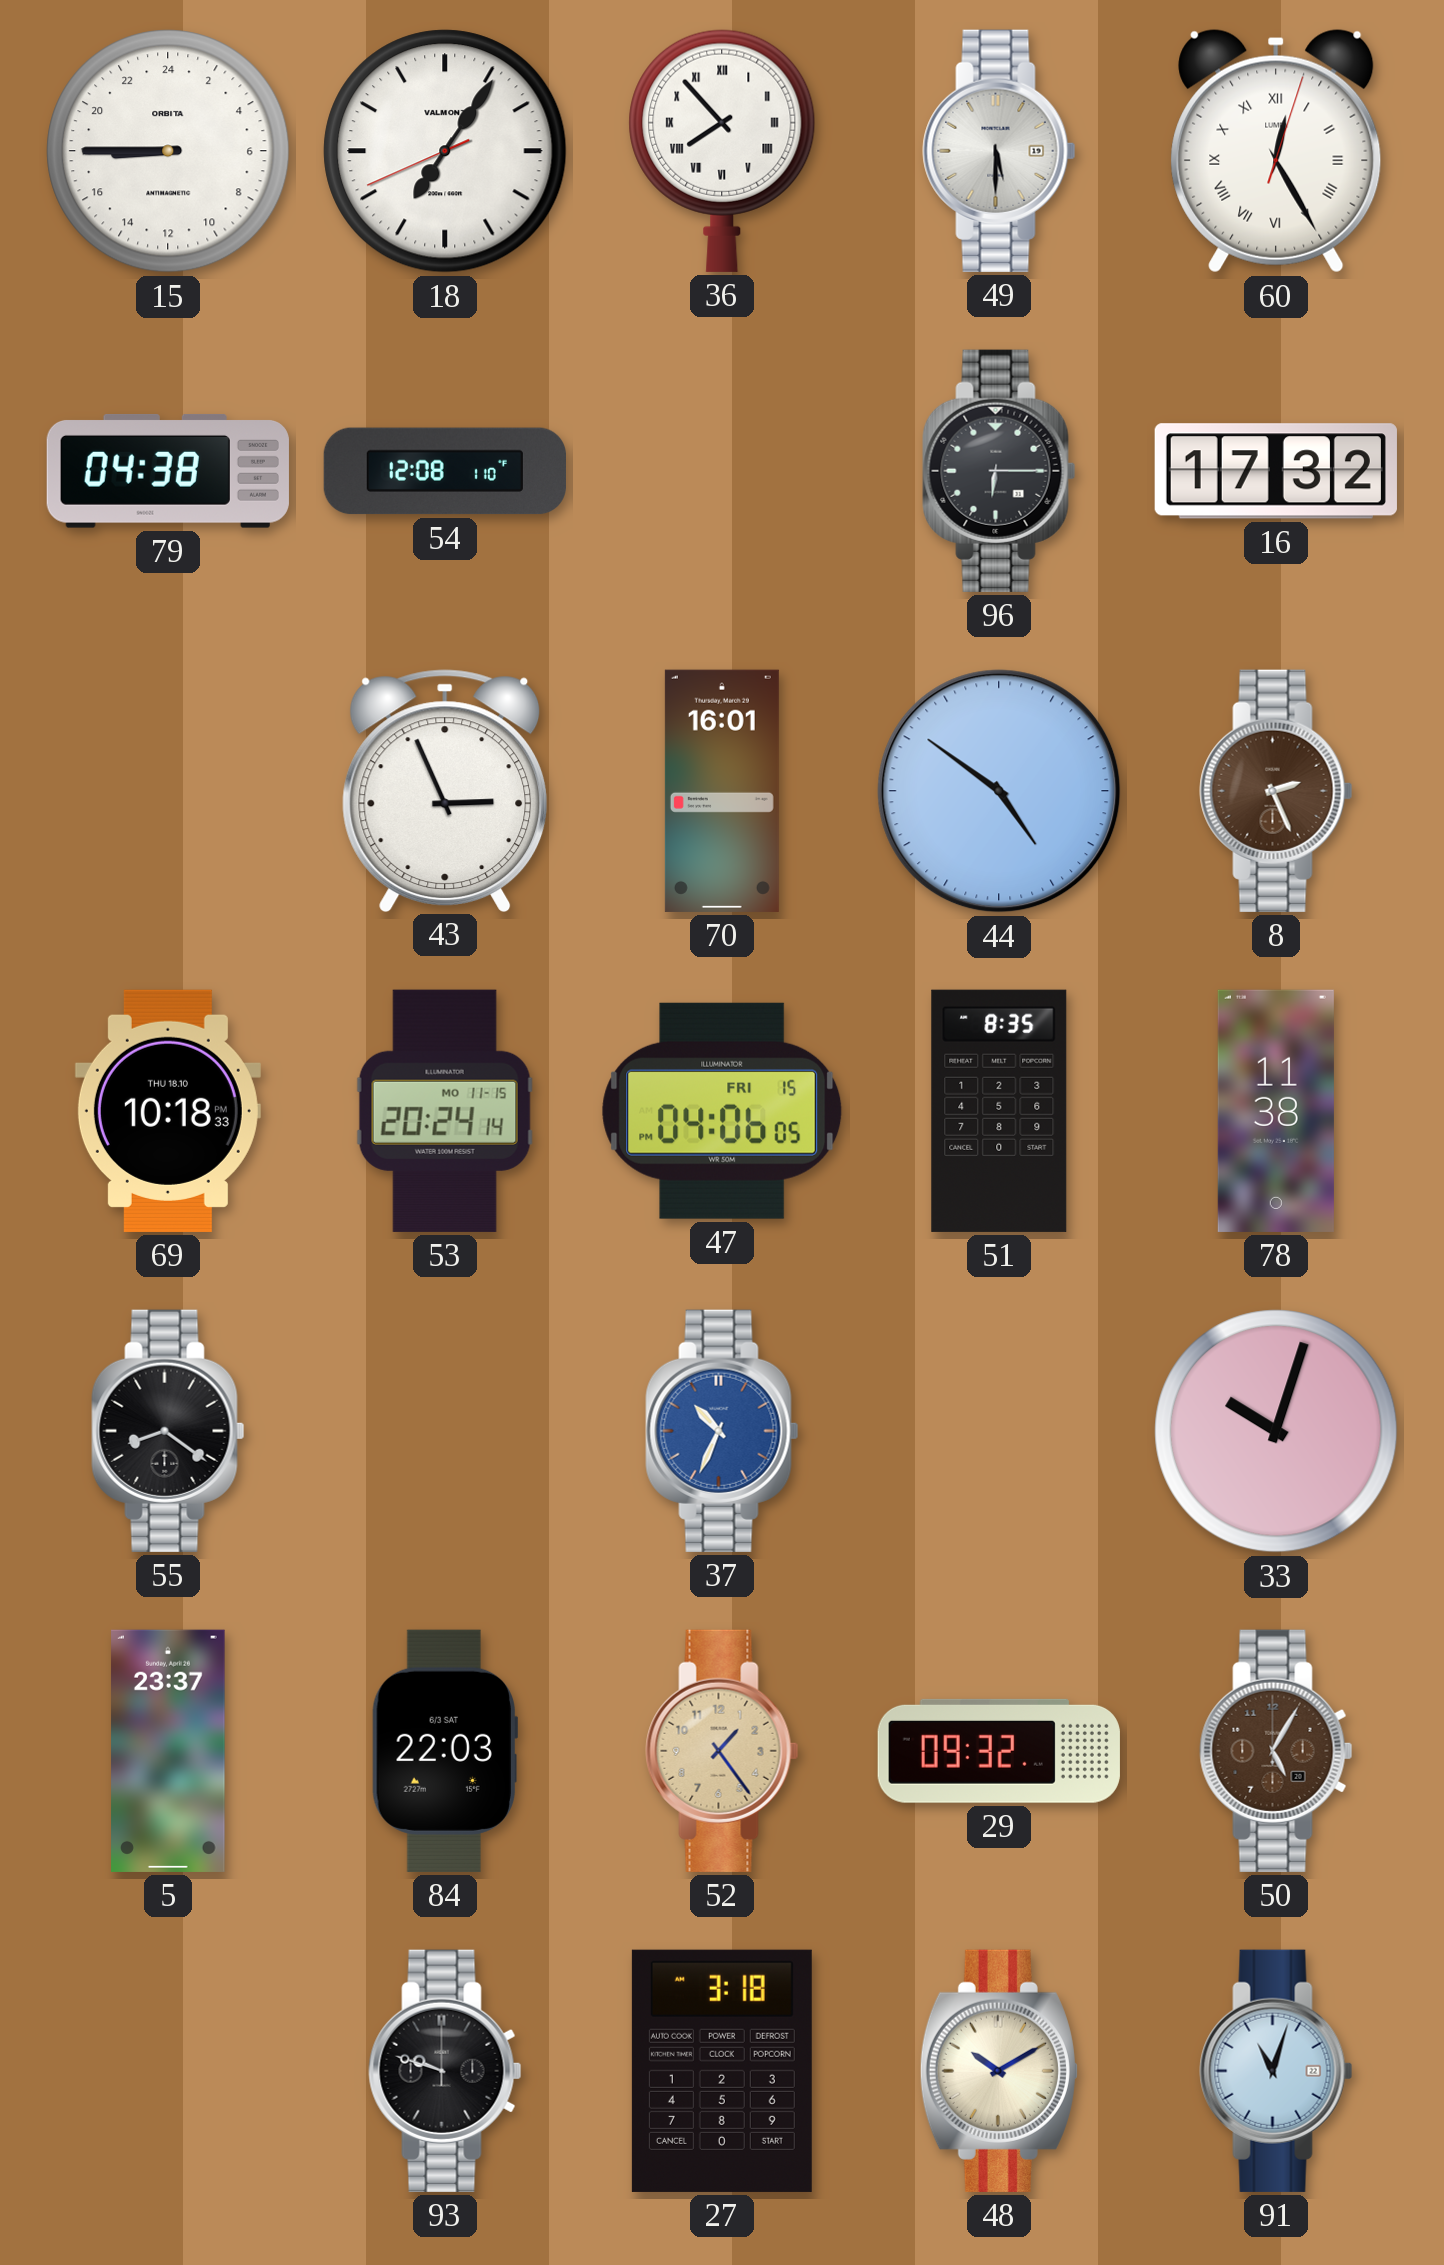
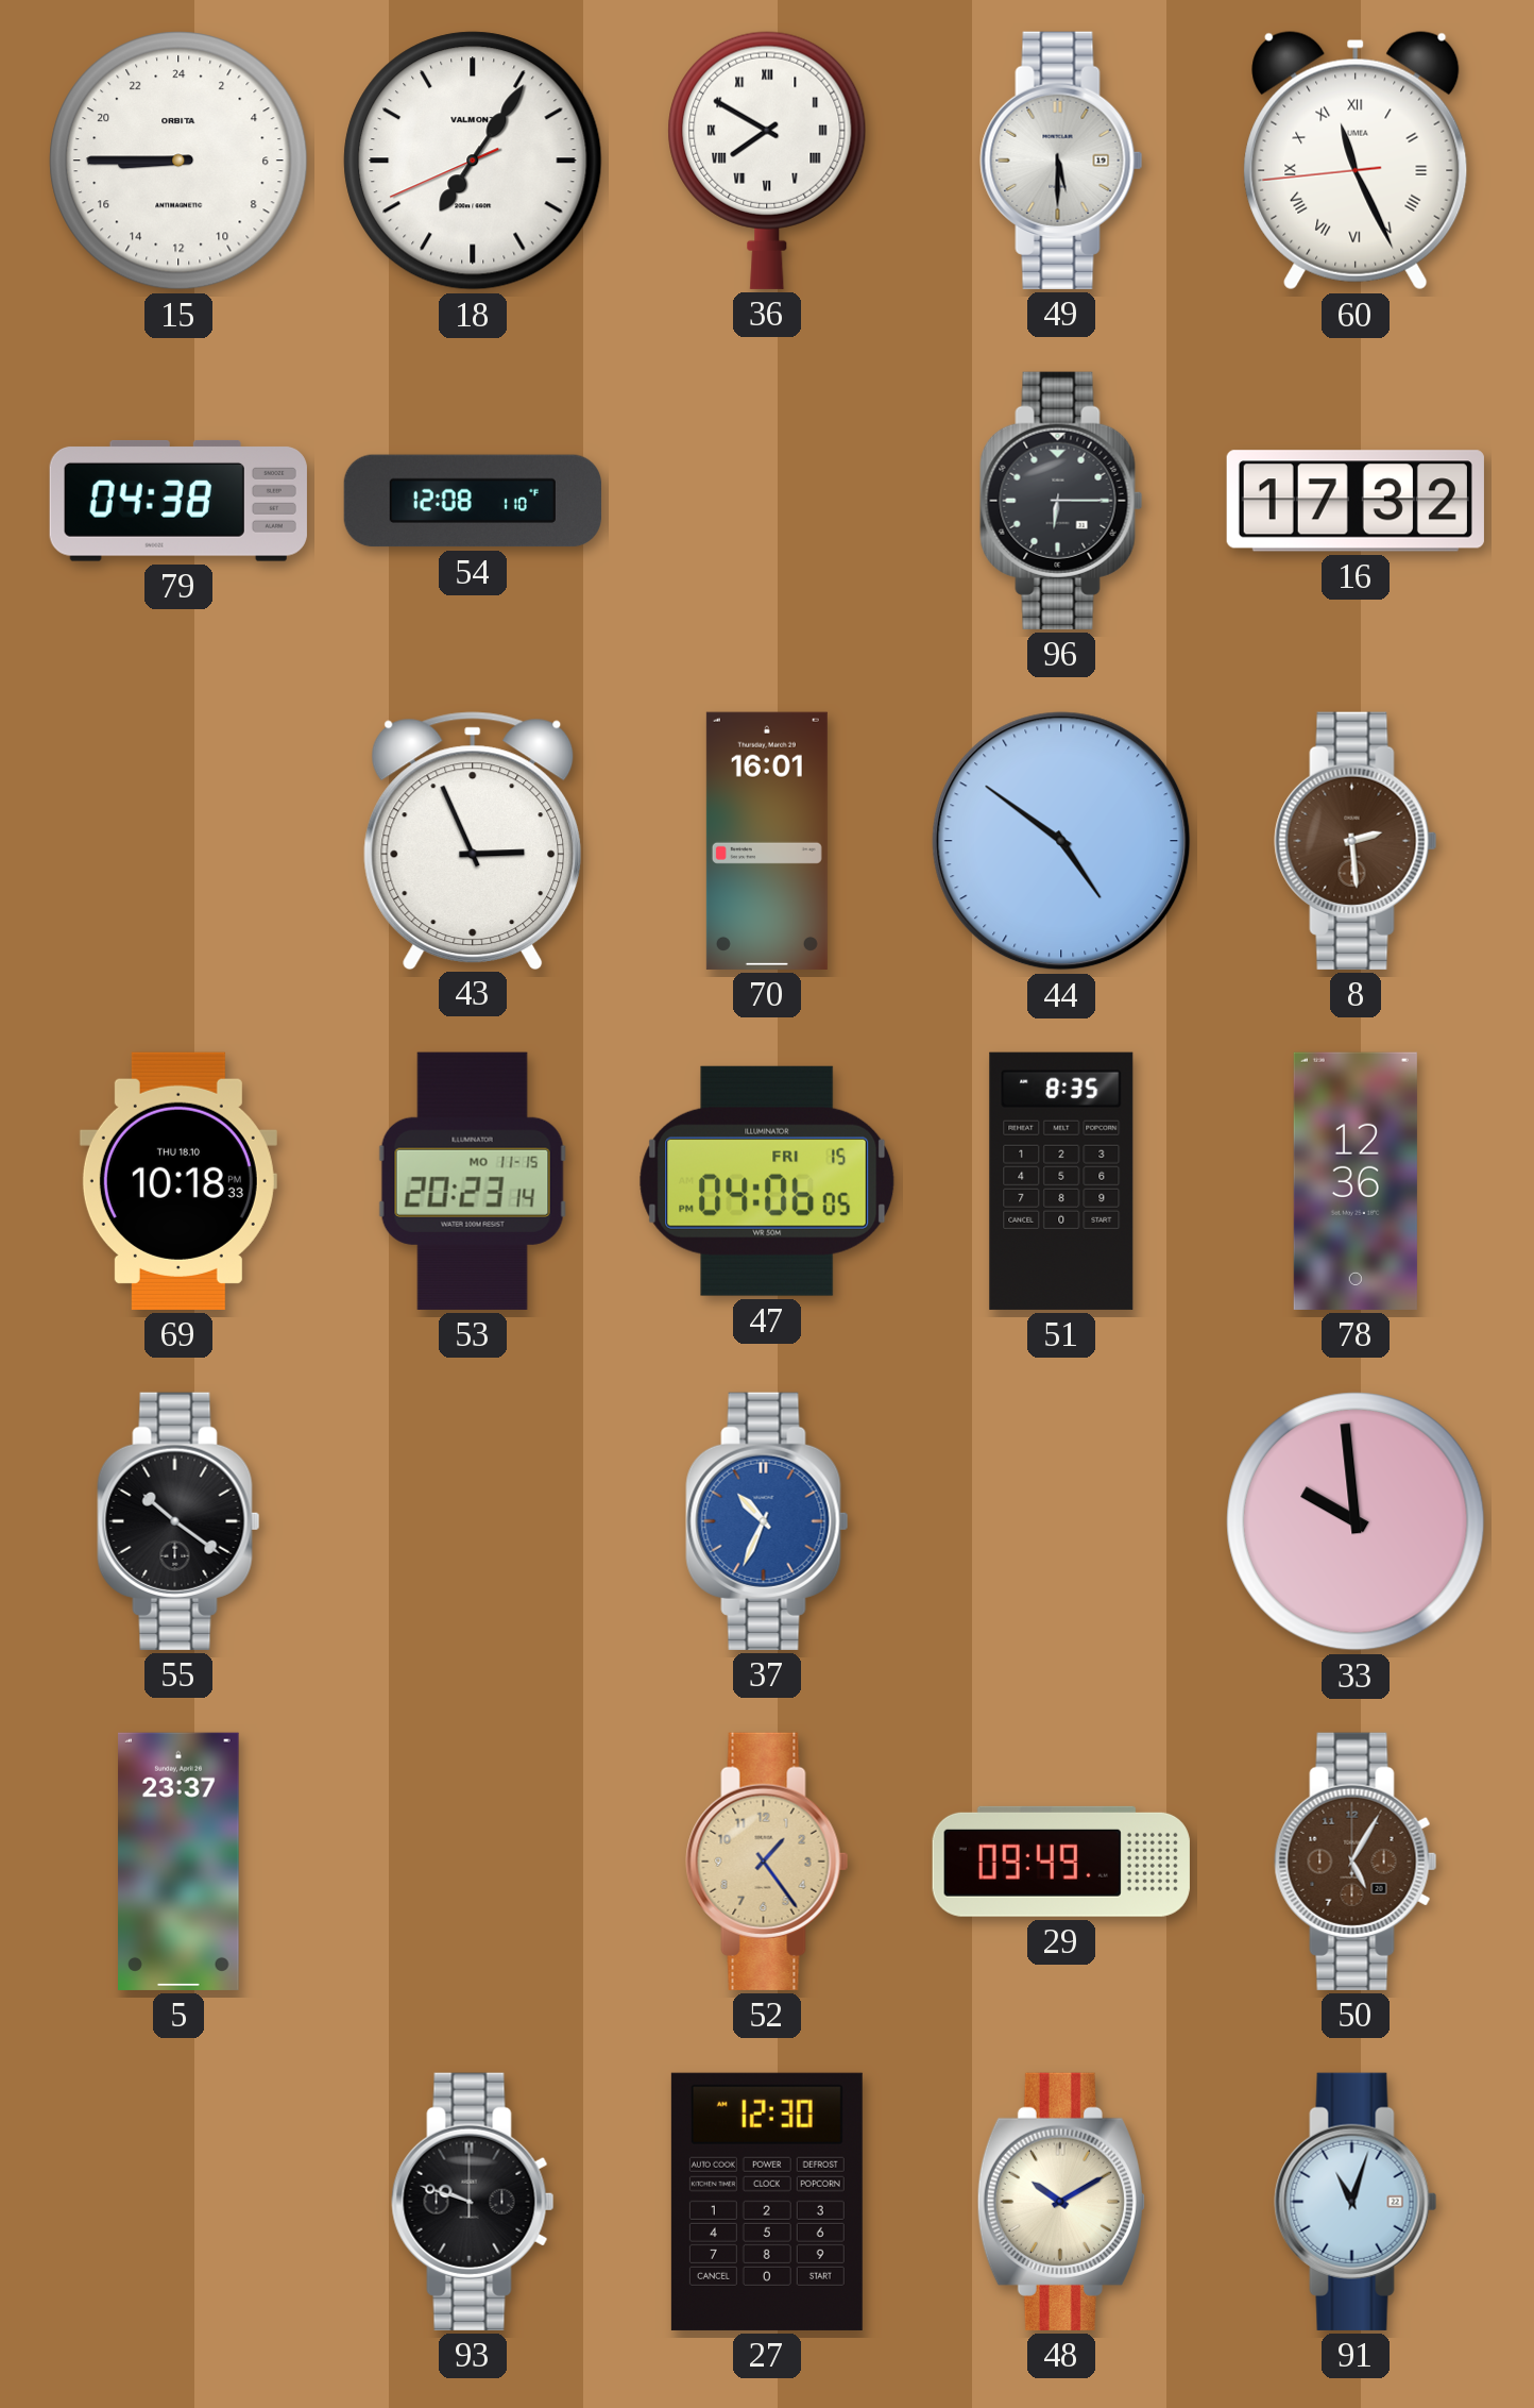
36: 7:53 -> 7:50 (767, 161)
60: 12:25 -> 11:25 (1356, 161)
8: 2:26 -> 2:29 (1356, 841)
53: 20:24 -> 20:23 (473, 1181)
78: 11:38 -> 12:36 (1356, 1181)
55: 8:21 -> 10:21 (178, 1521)
33: 10:03 -> 9:59 (1356, 1521)
84: 22:03 -> none (445, 1751)
29: 09:32 -> 09:49 (1061, 1862)
27: 3:18 -> 12:30 (767, 2202)
